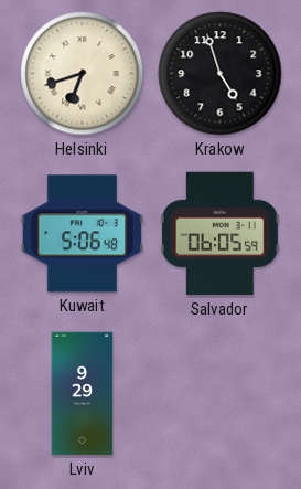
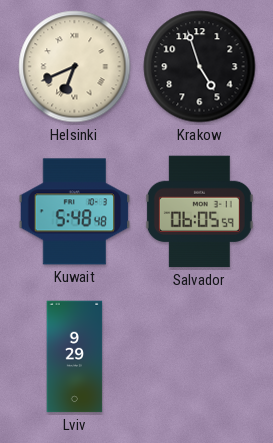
Helsinki: 6:42 -> 6:41 (75, 67)
Kuwait: 5:06 -> 5:48 (75, 212)
